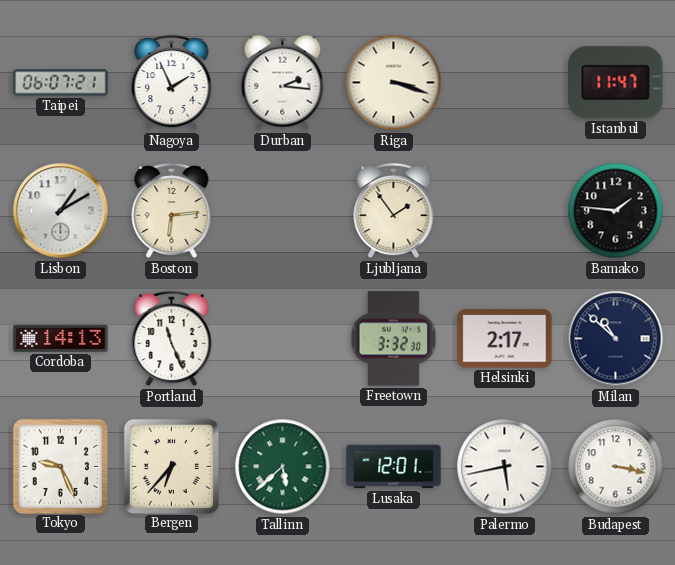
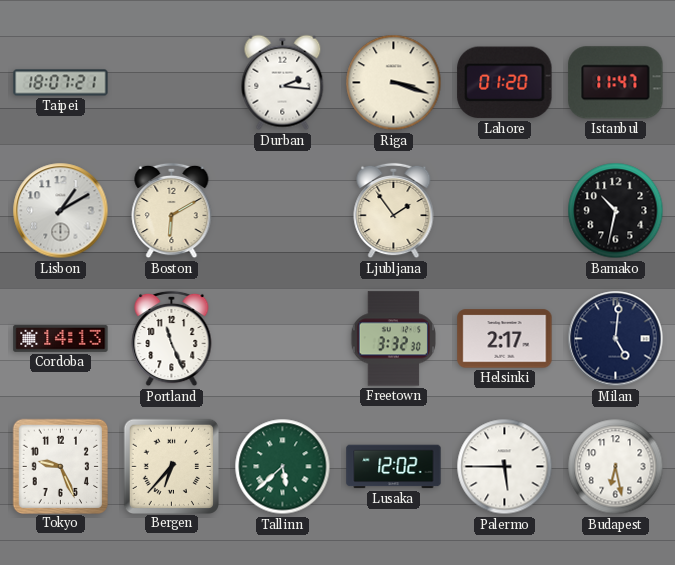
Taipei: 06:07 -> 18:07 (61, 83)
Nagoya: 1:56 -> none (172, 83)
Lahore: none -> 01:20 (505, 83)
Boston: 6:14 -> 6:10 (172, 211)
Bamako: 1:46 -> 10:32 (616, 211)
Milan: 10:52 -> 5:01 (616, 339)
Lusaka: 12:01 -> 12:02 (394, 467)
Palermo: 5:43 -> 5:45 (505, 467)
Budapest: 3:17 -> 6:28 (616, 467)
